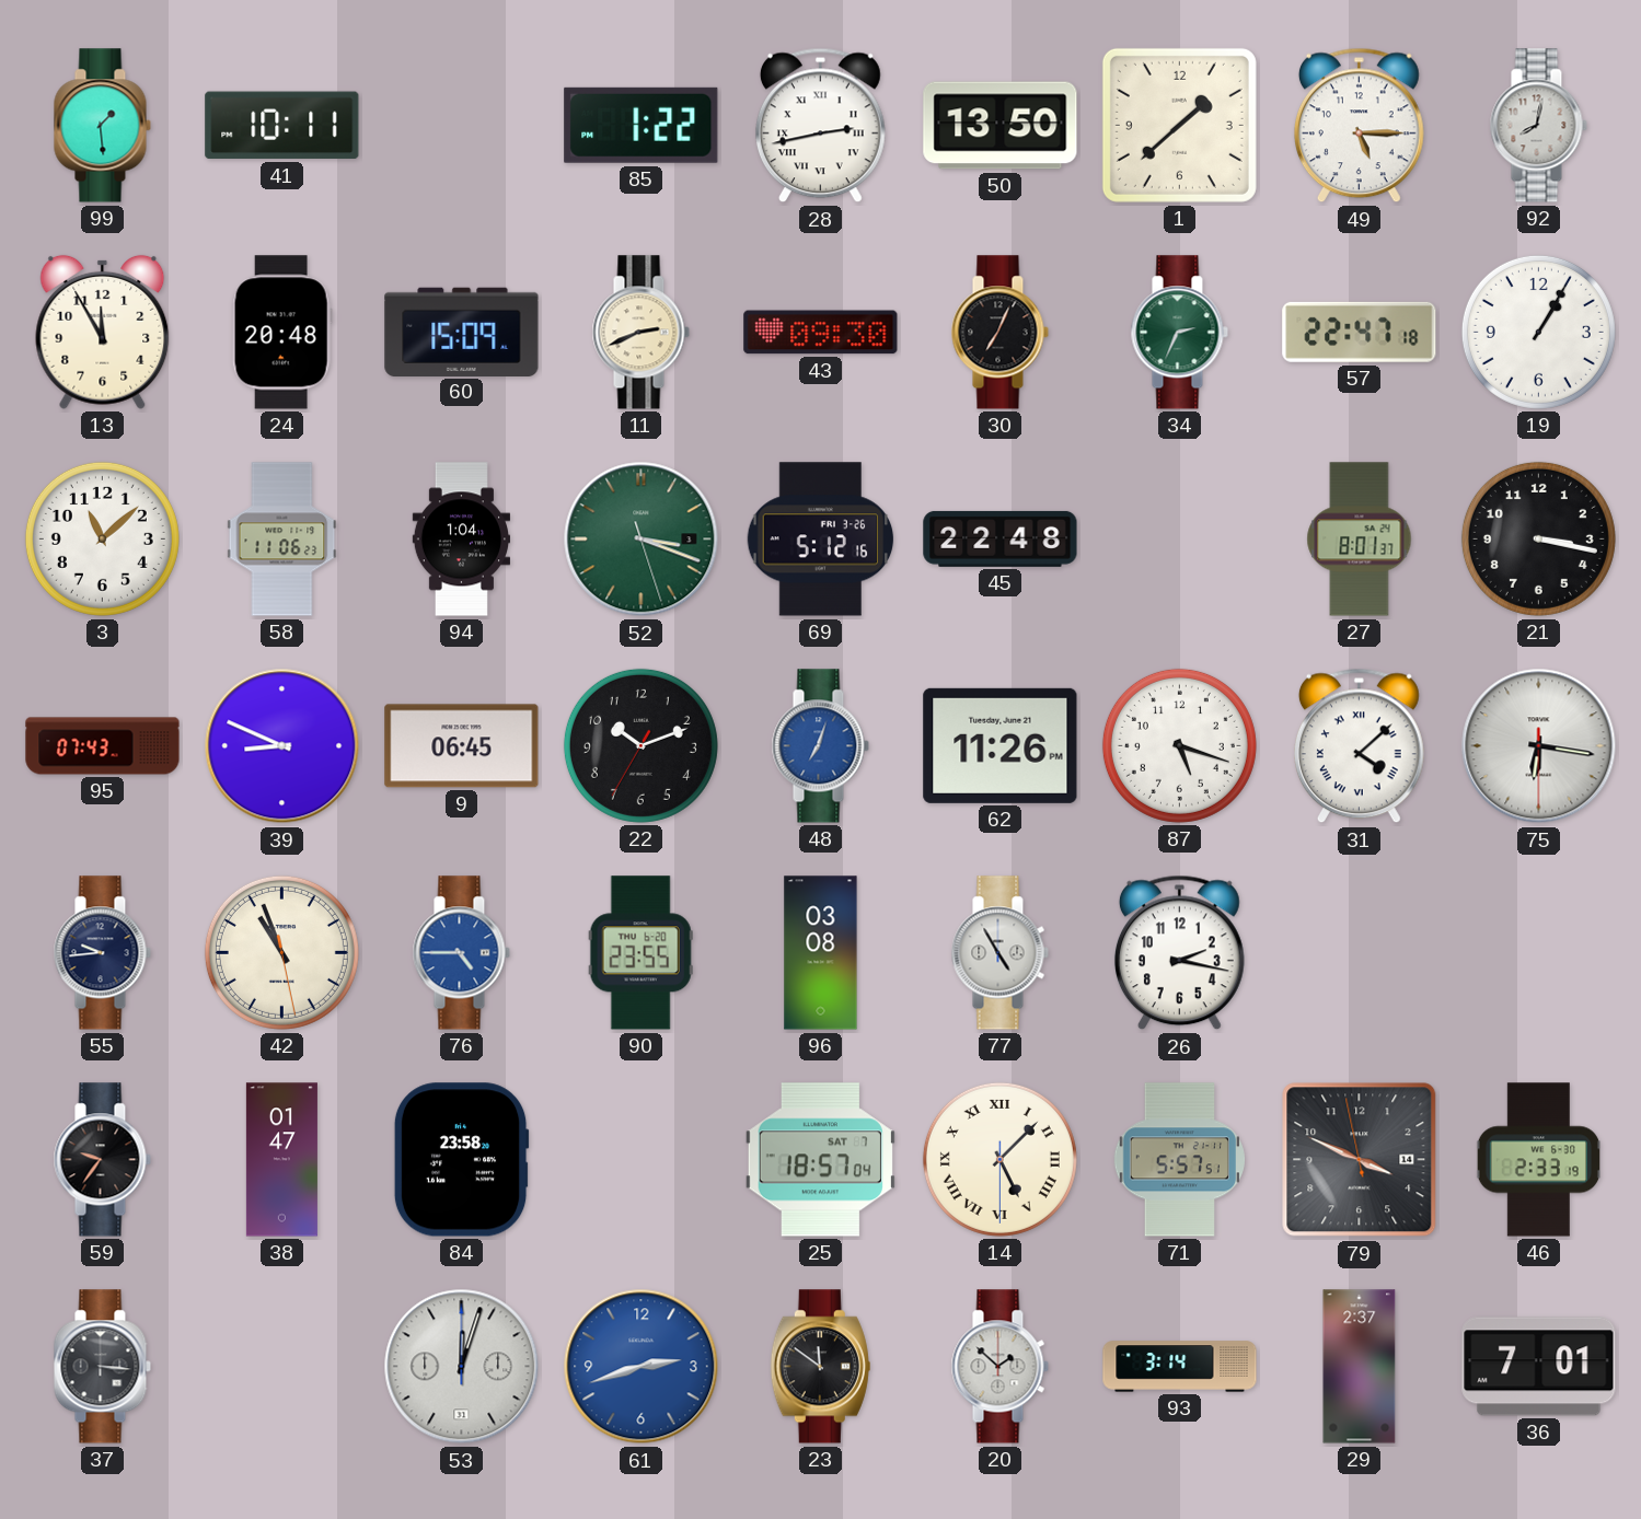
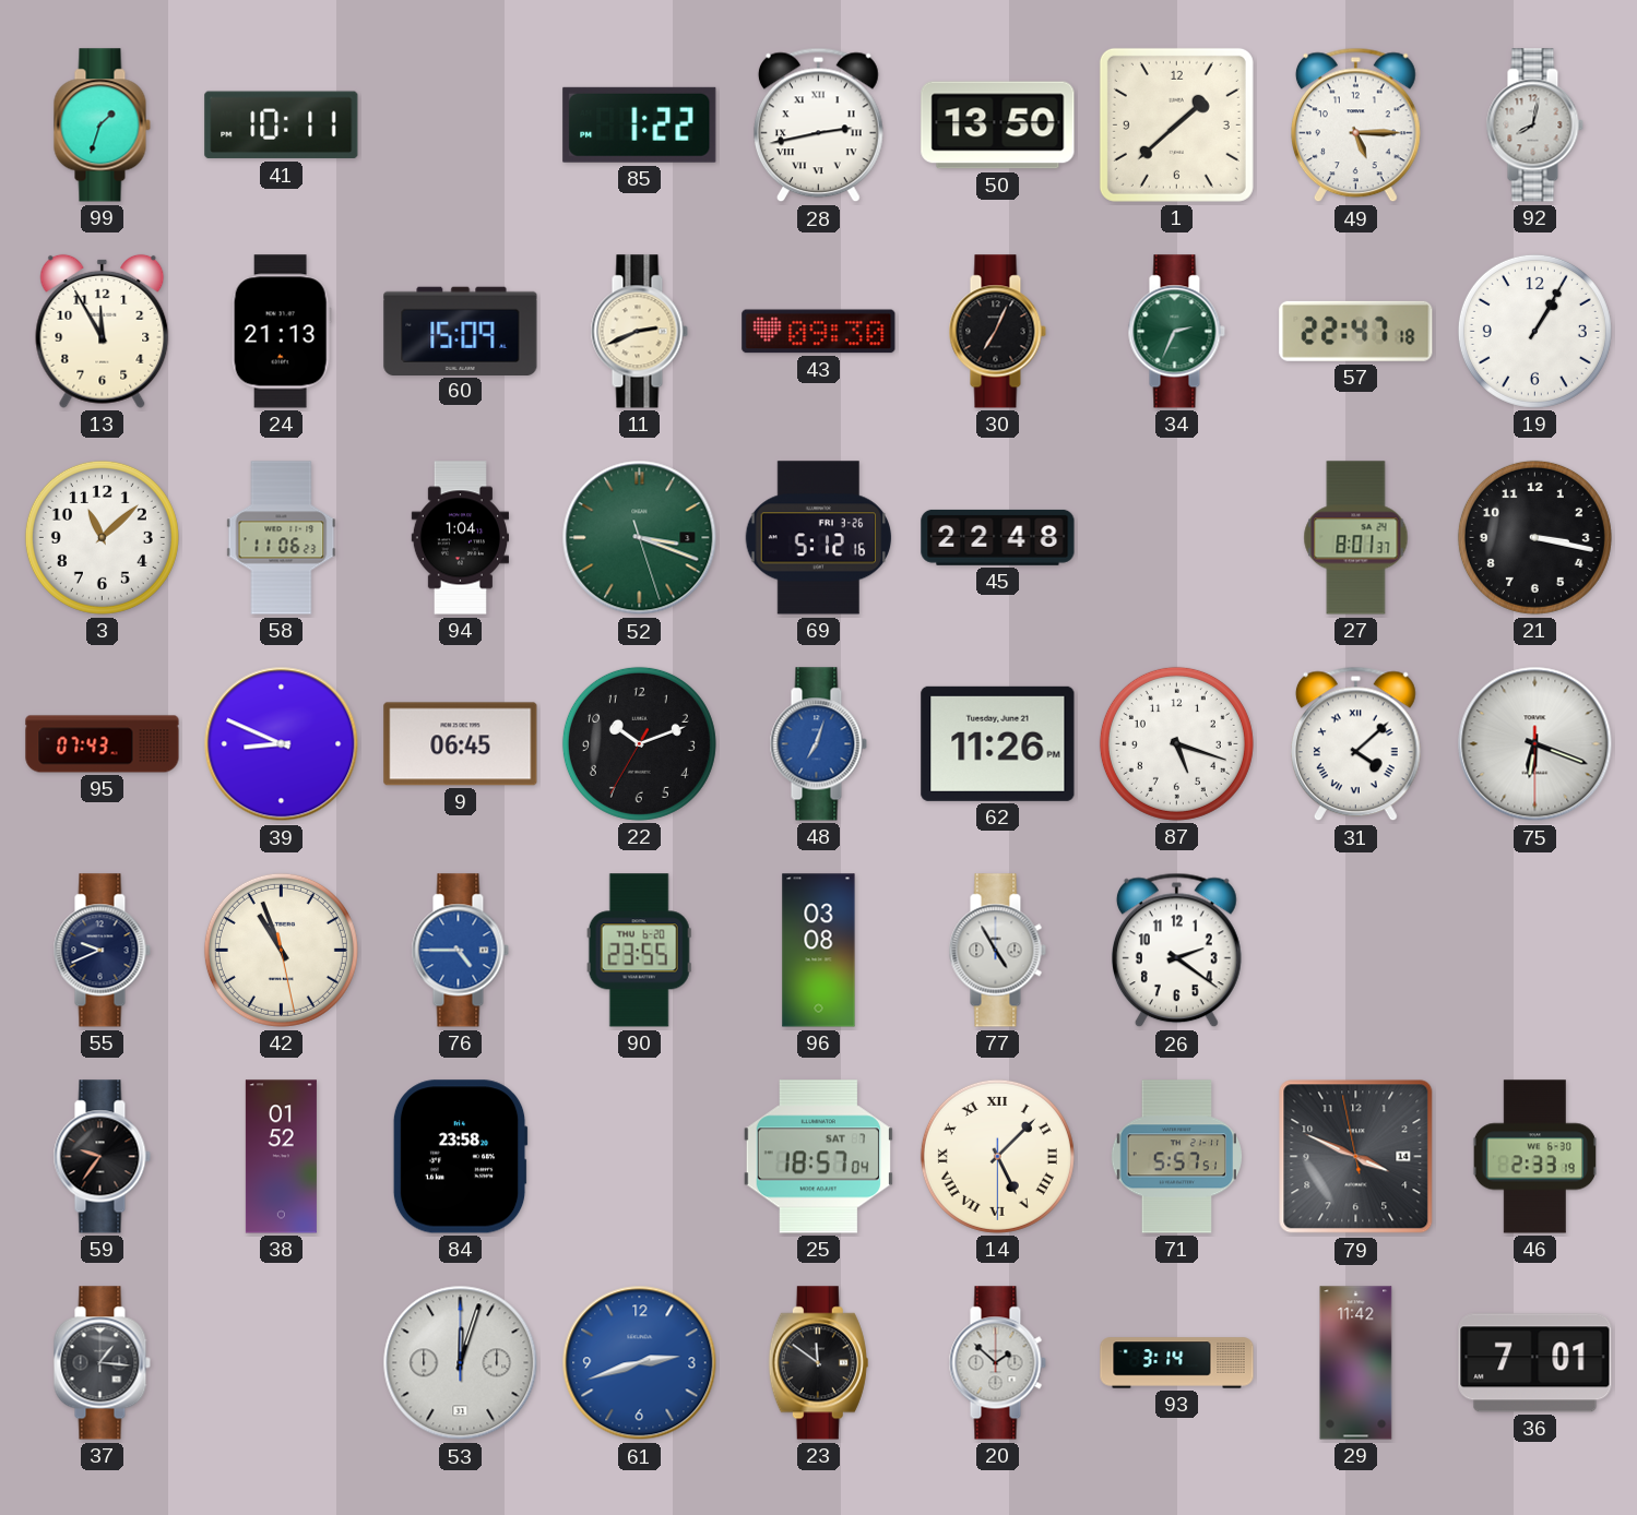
99: 1:29 -> 1:33 (102, 126)
24: 20:48 -> 21:13 (281, 332)
75: 6:16 -> 6:18 (1535, 744)
55: 9:44 -> 9:41 (102, 951)
26: 2:17 -> 2:21 (1176, 951)
38: 01:47 -> 01:52 (281, 1157)
37: 3:16 -> 1:16 (102, 1363)
29: 2:37 -> 11:42 (1356, 1363)
